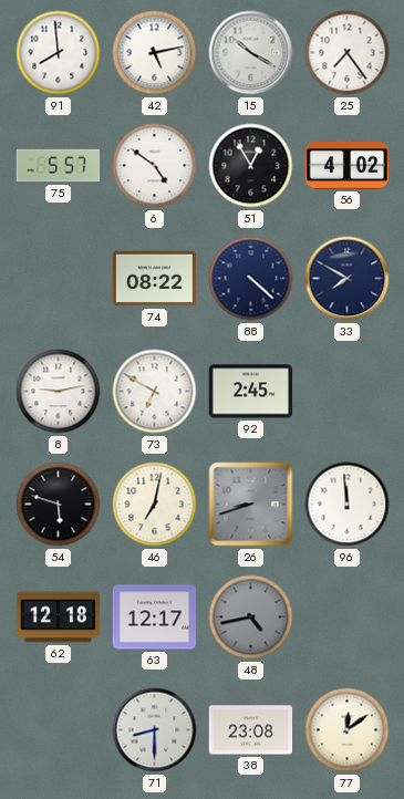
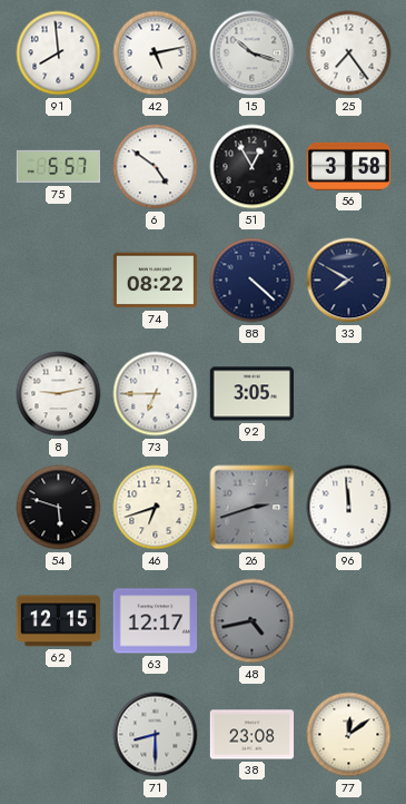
15: 10:20 -> 10:18 (252, 53)
56: 4:02 -> 3:58 (349, 166)
73: 6:50 -> 6:45 (156, 394)
92: 2:45 -> 3:05 (252, 394)
46: 7:02 -> 6:42 (156, 508)
26: 8:42 -> 2:42 (252, 508)
62: 12:18 -> 12:15 (59, 621)
